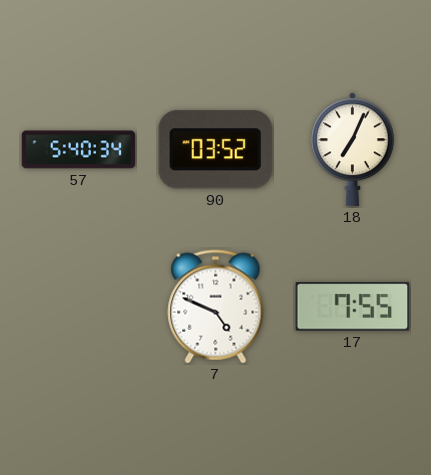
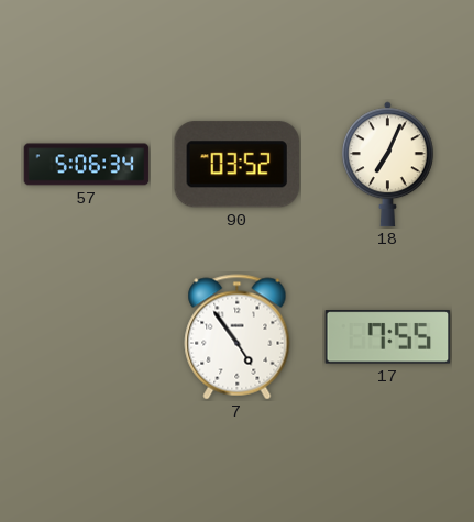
57: 5:40 -> 5:06 (87, 165)
7: 4:49 -> 4:54 (238, 337)
